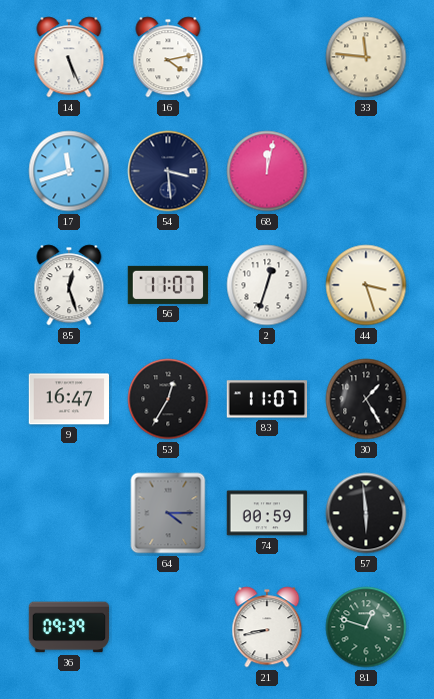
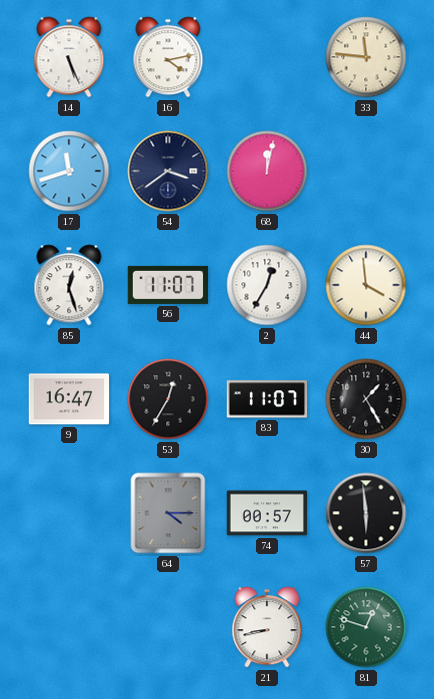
54: 3:29 -> 3:39 (168, 171)
2: 12:33 -> 12:35 (267, 285)
44: 3:27 -> 3:59 (366, 285)
74: 00:59 -> 00:57 (267, 513)
36: 09:39 -> none (69, 627)
